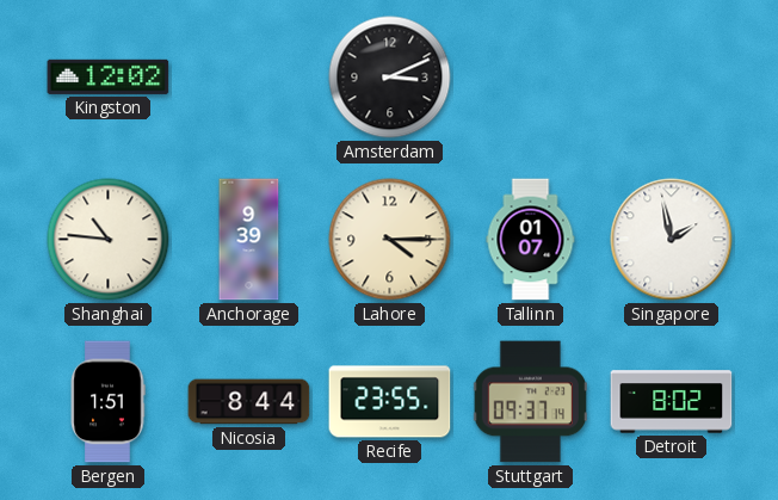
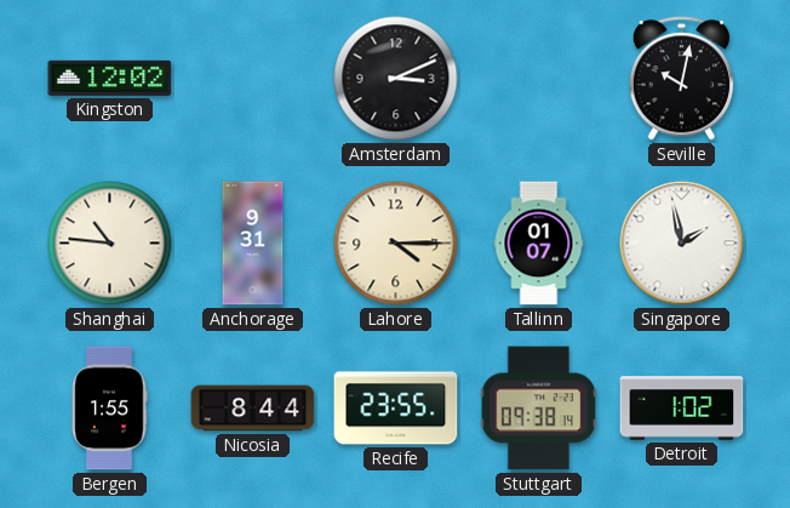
Seville: none -> 10:02 (681, 79)
Anchorage: 9:39 -> 9:31 (253, 244)
Bergen: 1:51 -> 1:55 (109, 409)
Stuttgart: 09:37 -> 09:38 (538, 409)
Detroit: 8:02 -> 1:02 (682, 409)
